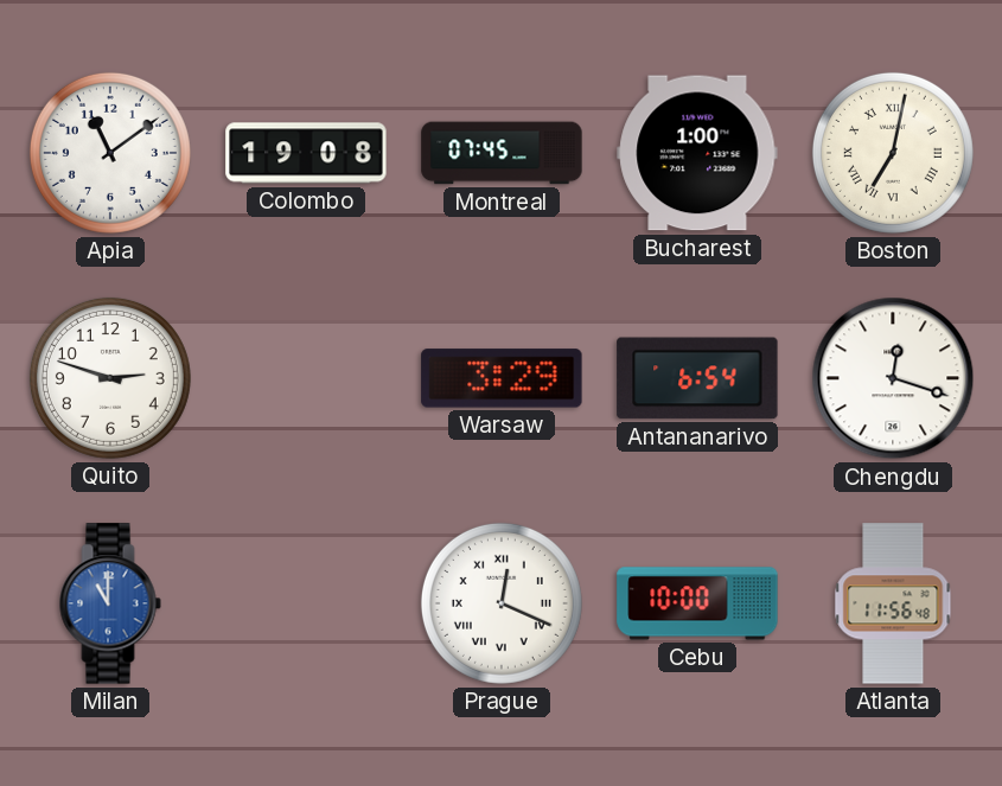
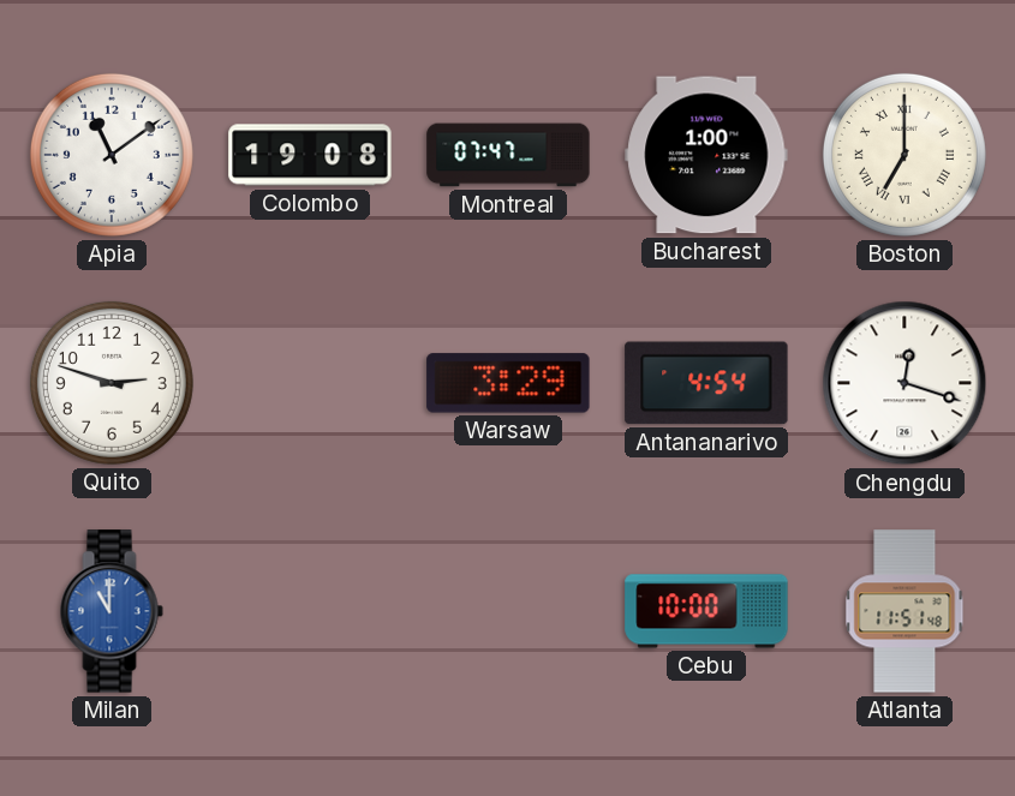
Montreal: 07:45 -> 07:47 (508, 155)
Boston: 7:02 -> 7:00 (904, 155)
Antananarivo: 6:54 -> 4:54 (706, 383)
Prague: 12:19 -> none (502, 603)
Atlanta: 11:56 -> 11:51 (904, 611)
